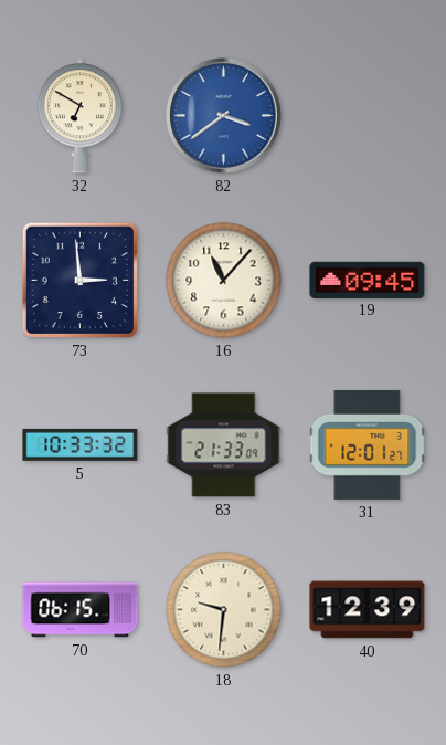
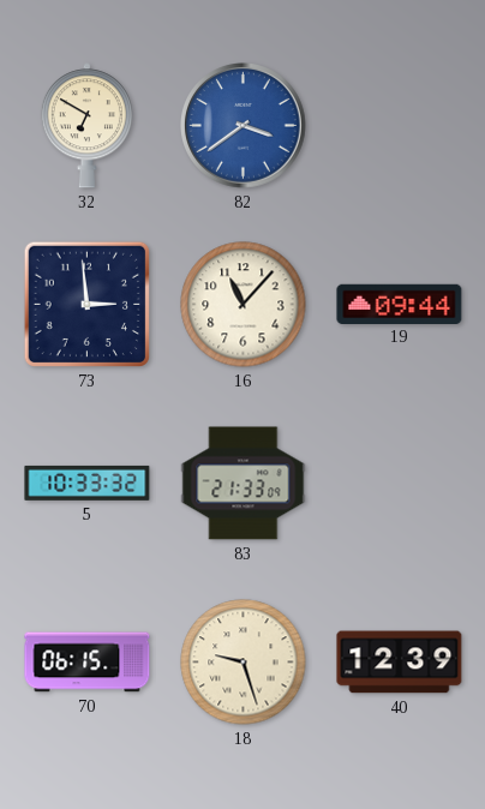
19: 09:45 -> 09:44 (400, 304)
31: 12:01 -> none (368, 444)
18: 9:31 -> 9:27 (244, 663)
